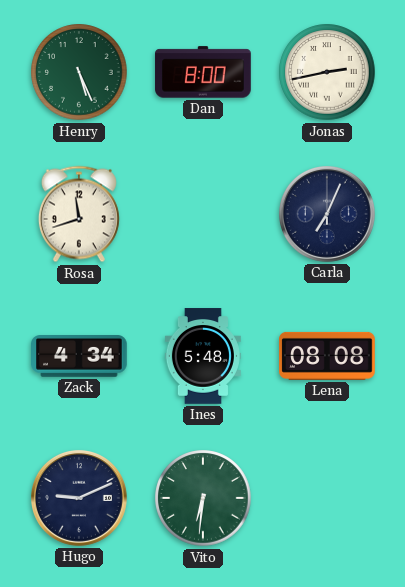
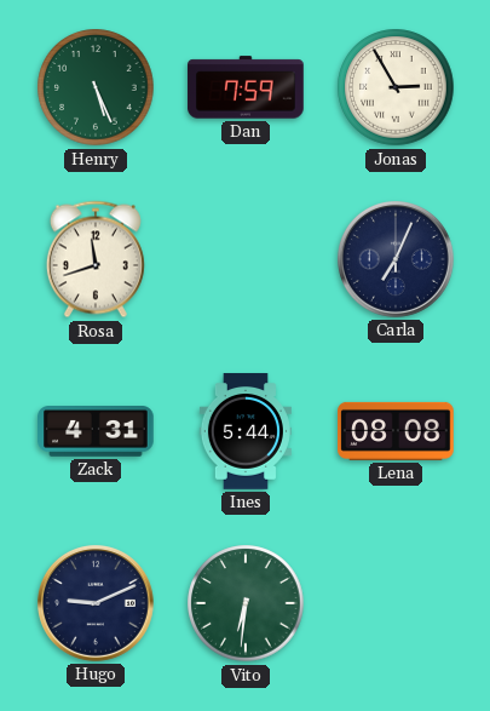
Dan: 8:00 -> 7:59 (246, 87)
Jonas: 2:43 -> 2:55 (396, 87)
Zack: 4:34 -> 4:31 (96, 432)
Ines: 5:48 -> 5:44 (246, 431)
